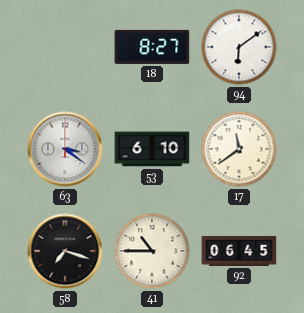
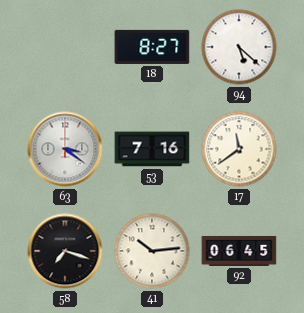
94: 6:09 -> 5:22 (239, 47)
53: 6:10 -> 7:16 (152, 149)
41: 10:45 -> 10:14 (152, 251)
